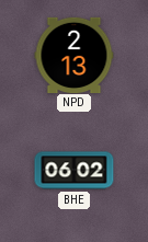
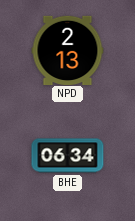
BHE: 06:02 -> 06:34 (68, 156)
